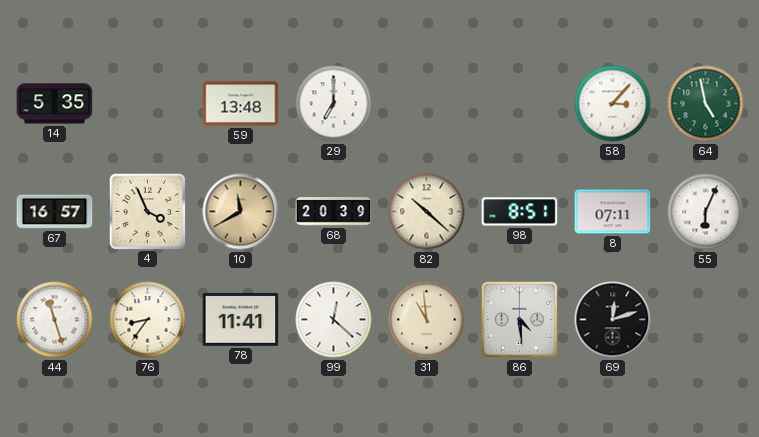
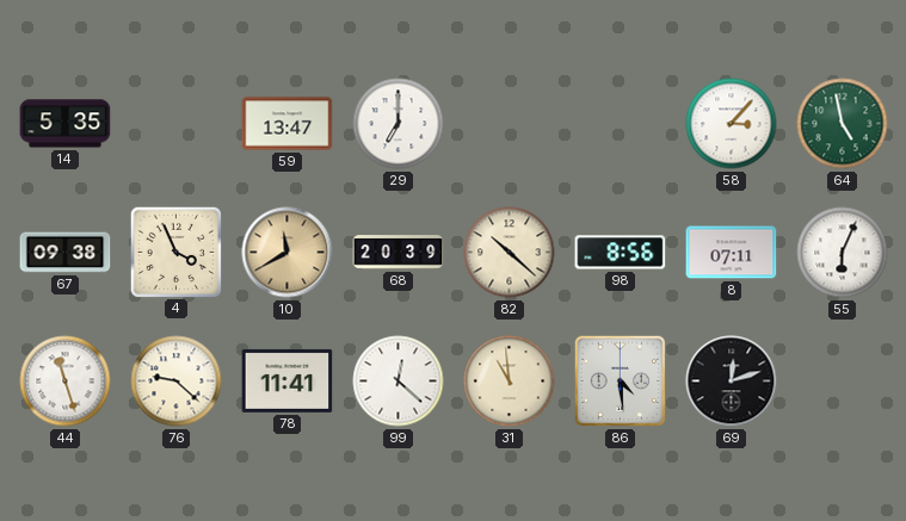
59: 13:48 -> 13:47 (288, 124)
67: 16:57 -> 09:38 (66, 253)
98: 8:51 -> 8:56 (621, 253)
76: 8:36 -> 9:22 (177, 382)
